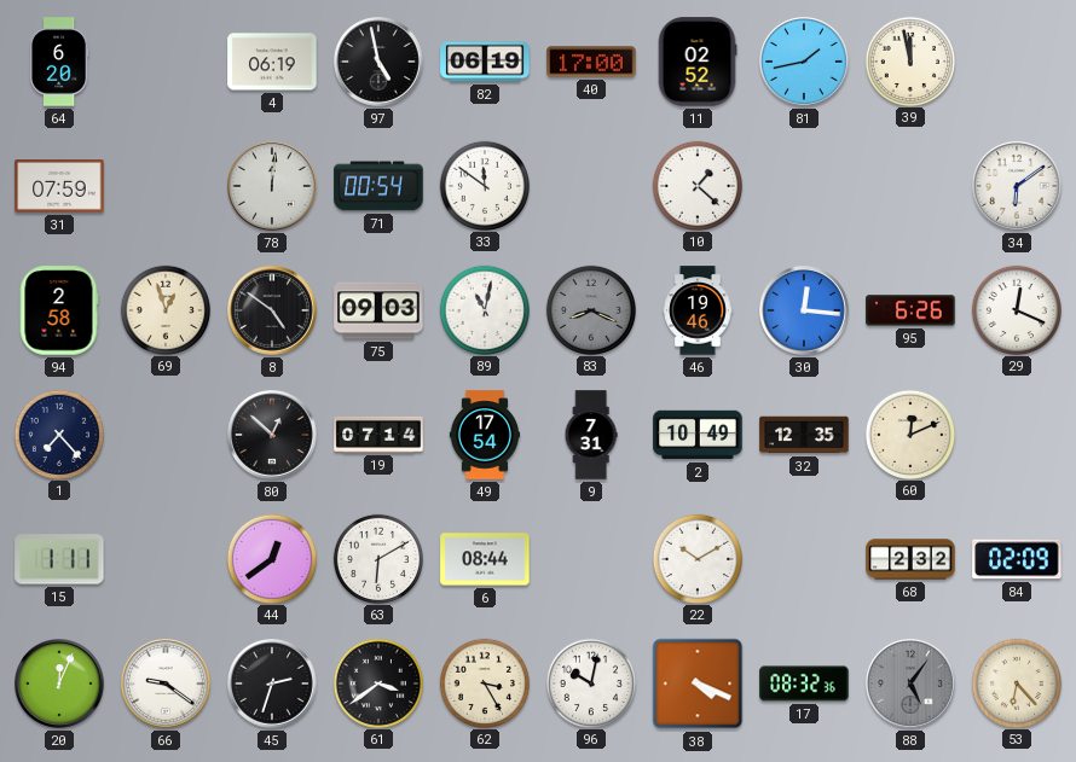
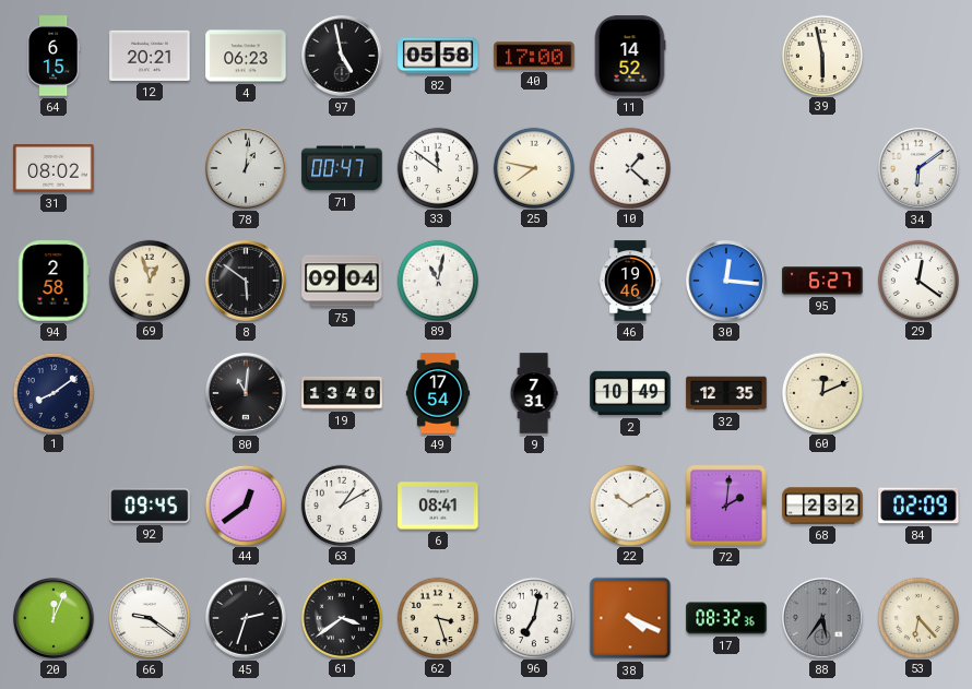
64: 6:20 -> 6:15 (54, 56)
12: none -> 20:21 (150, 56)
4: 06:19 -> 06:23 (246, 56)
82: 06:19 -> 05:58 (438, 56)
11: 02:52 -> 14:52 (630, 56)
81: 1:43 -> none (805, 63)
39: 11:58 -> 5:58 (821, 55)
31: 07:59 -> 08:02 (54, 169)
78: 12:01 -> 1:01 (247, 169)
71: 00:54 -> 00:47 (342, 168)
25: none -> 7:47 (533, 167)
8: 4:51 -> 5:51 (247, 282)
75: 09:03 -> 09:04 (342, 281)
83: 8:19 -> none (590, 309)
95: 6:26 -> 6:27 (822, 281)
29: 12:19 -> 12:21 (917, 280)
1: 7:23 -> 8:09 (52, 392)
80: 12:52 -> 11:01 (247, 394)
19: 07:14 -> 13:40 (342, 393)
15: 1:11 -> none (59, 559)
92: none -> 09:45 (150, 506)
63: 6:10 -> 1:10 (341, 504)
6: 08:44 -> 08:41 (438, 506)
72: none -> 2:01 (726, 506)
62: 3:25 -> 3:27 (437, 617)
96: 10:02 -> 7:02 (533, 617)
88: 5:06 -> 5:36 (823, 619)
